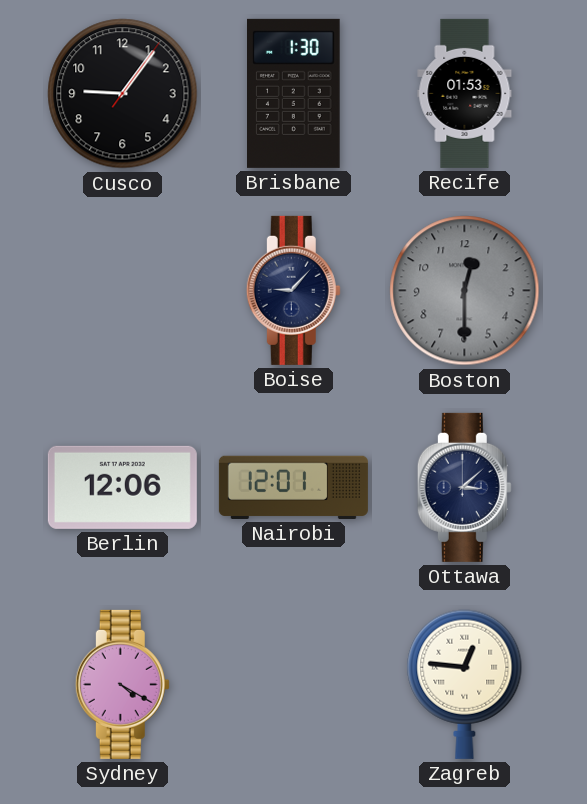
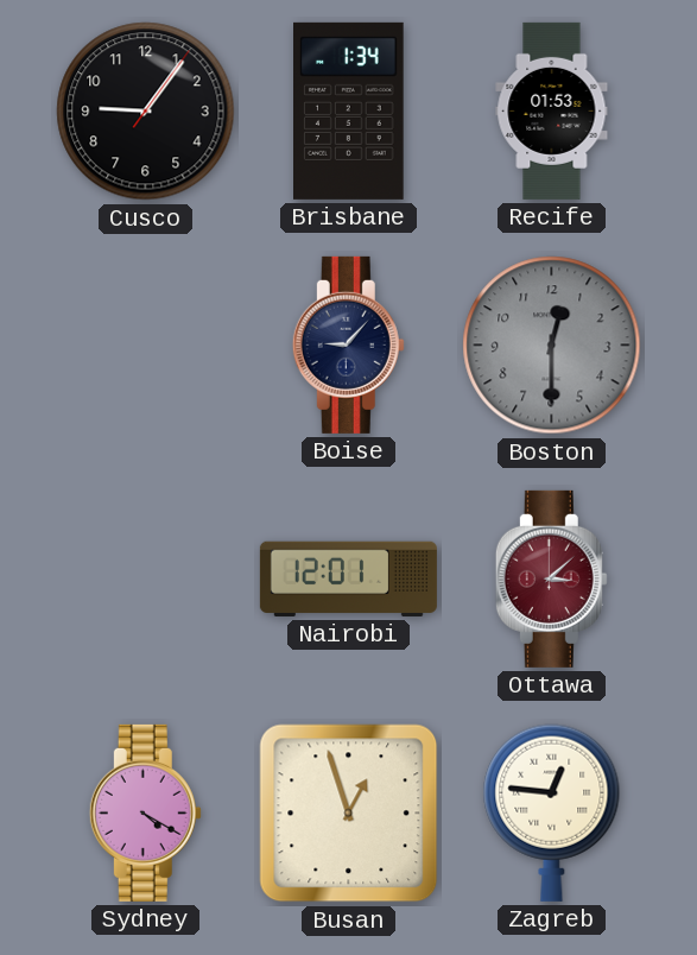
Brisbane: 1:30 -> 1:34 (349, 110)
Berlin: 12:06 -> none (122, 487)
Ottawa dial: navy -> burgundy (551, 578)
Busan: none -> 12:57 (349, 814)
